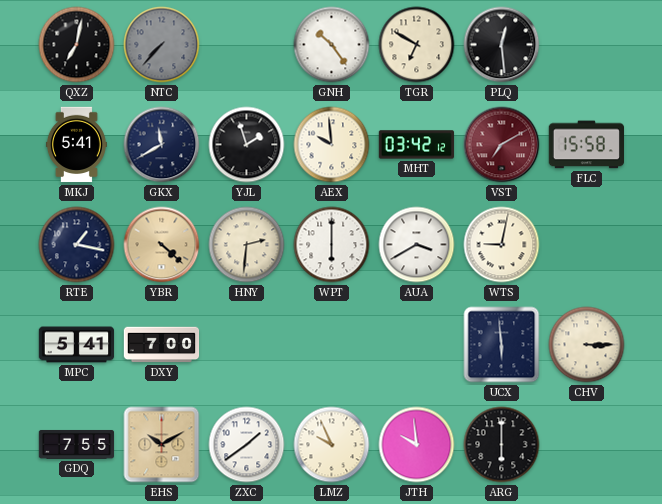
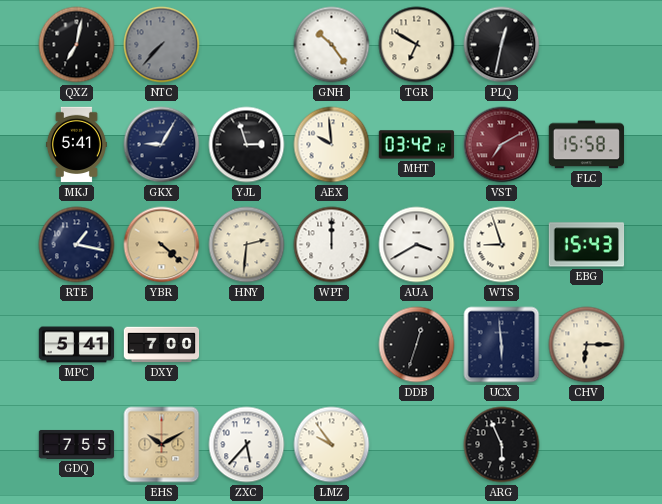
PLQ: 12:29 -> 12:32 (502, 45)
GKX: 11:40 -> 9:05 (162, 145)
YJL: 1:57 -> 2:57 (247, 145)
WPT: 6:00 -> 12:00 (332, 245)
WTS: 9:02 -> 8:57 (502, 245)
EBG: none -> 15:43 (587, 245)
DDB: none -> 12:33 (417, 345)
CHV: 3:15 -> 6:15 (587, 345)
ZXC: 1:39 -> 5:37 (247, 445)
LMZ: 9:56 -> 9:54 (332, 445)
JTH: 9:59 -> none (417, 445)
ARG: 6:00 -> 5:56 (502, 445)
